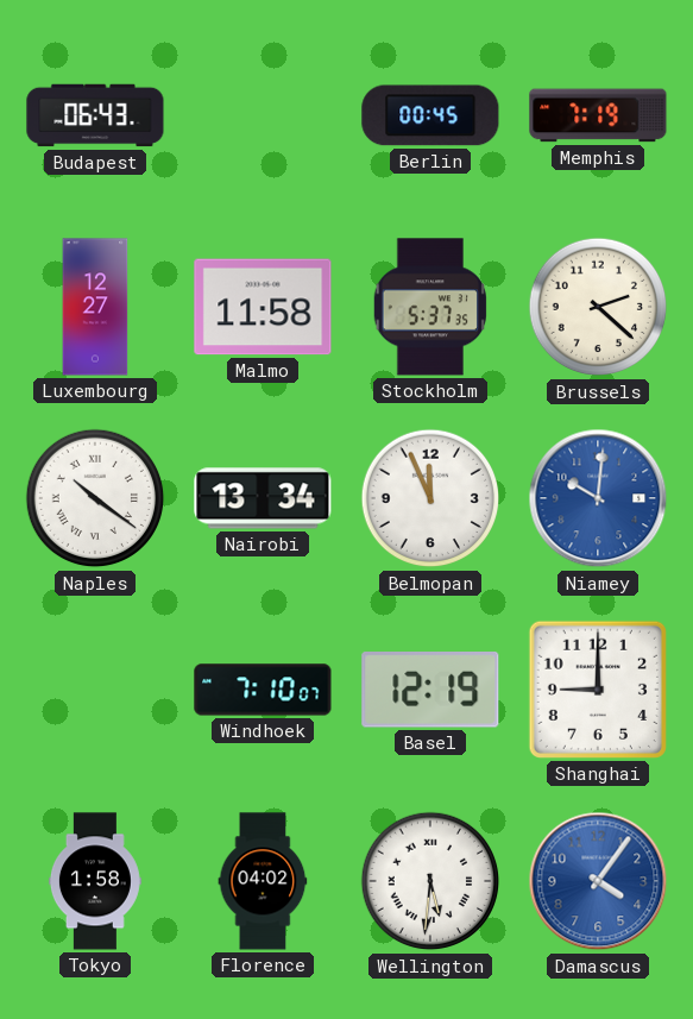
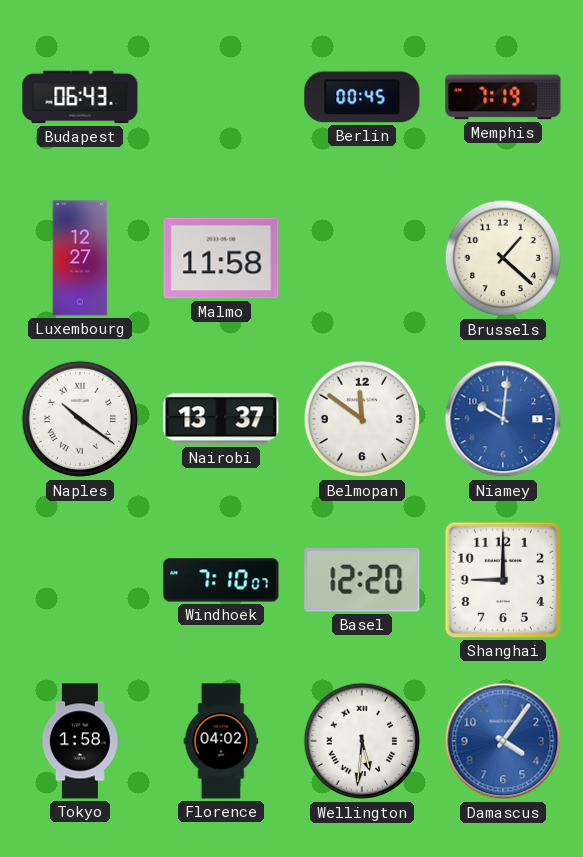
Stockholm: 5:37 -> none (430, 307)
Brussels: 2:22 -> 1:22 (503, 258)
Nairobi: 13:34 -> 13:37 (221, 419)
Belmopan: 11:56 -> 11:51 (362, 419)
Basel: 12:19 -> 12:20 (362, 580)
